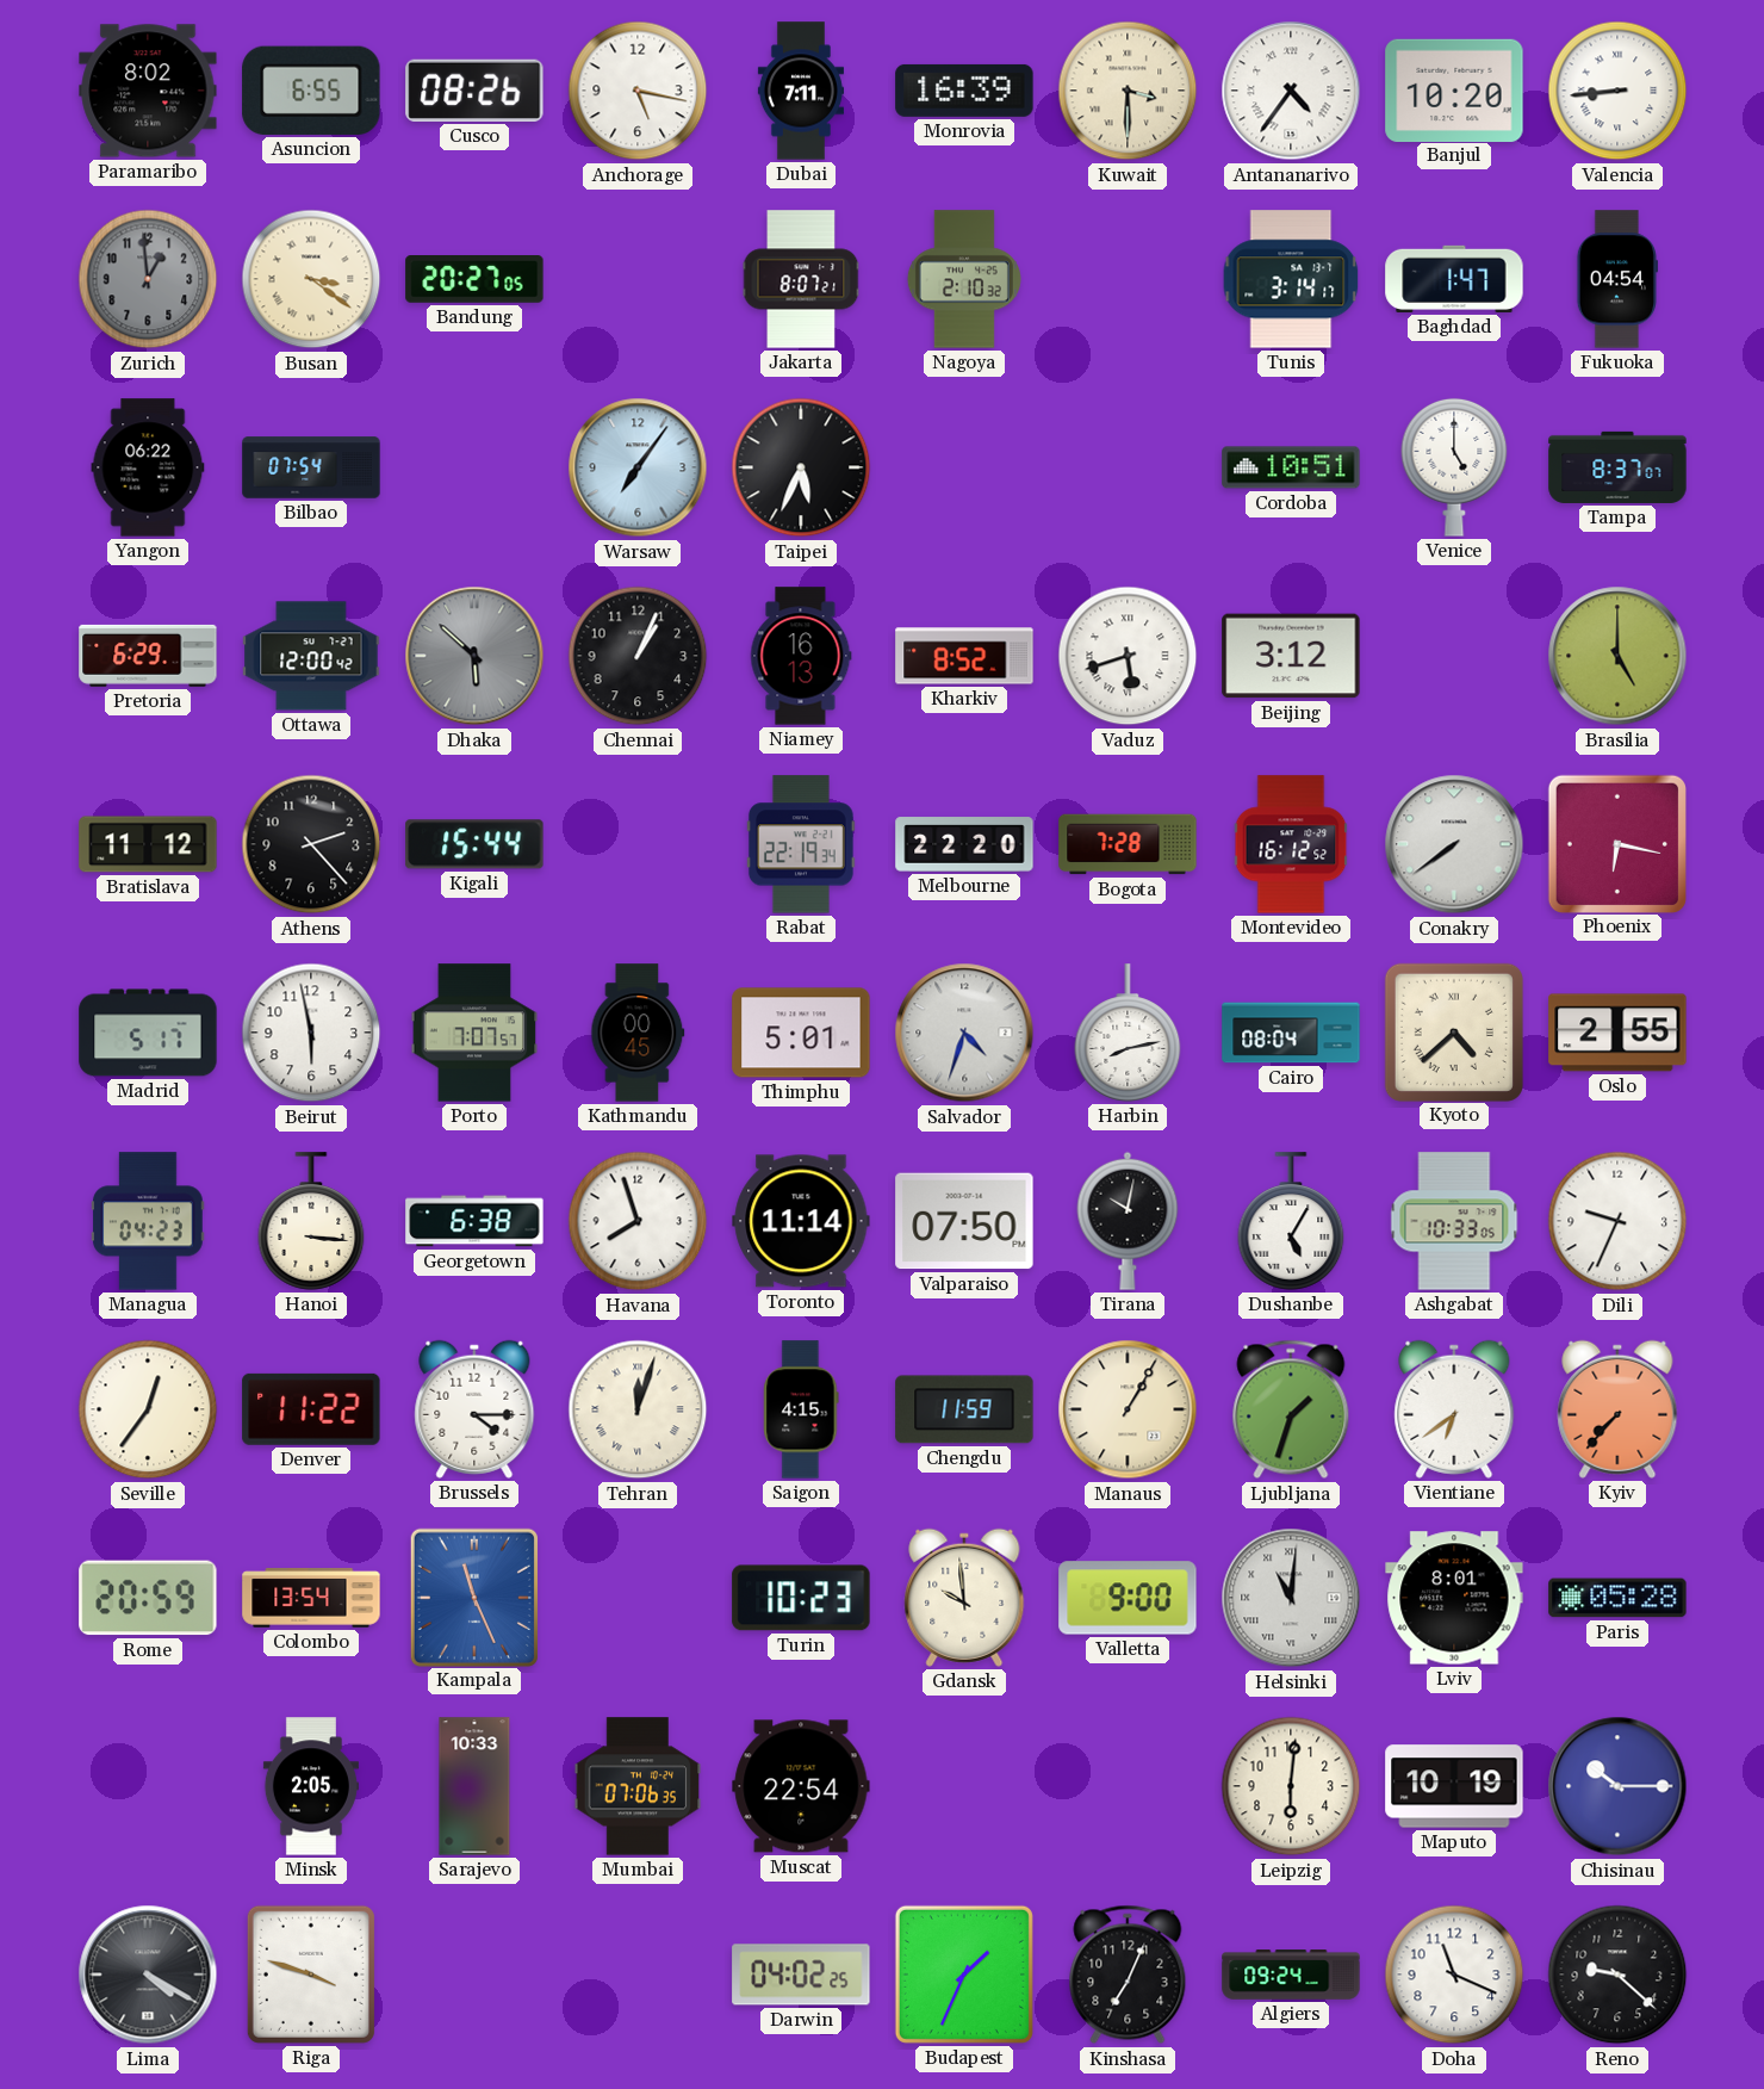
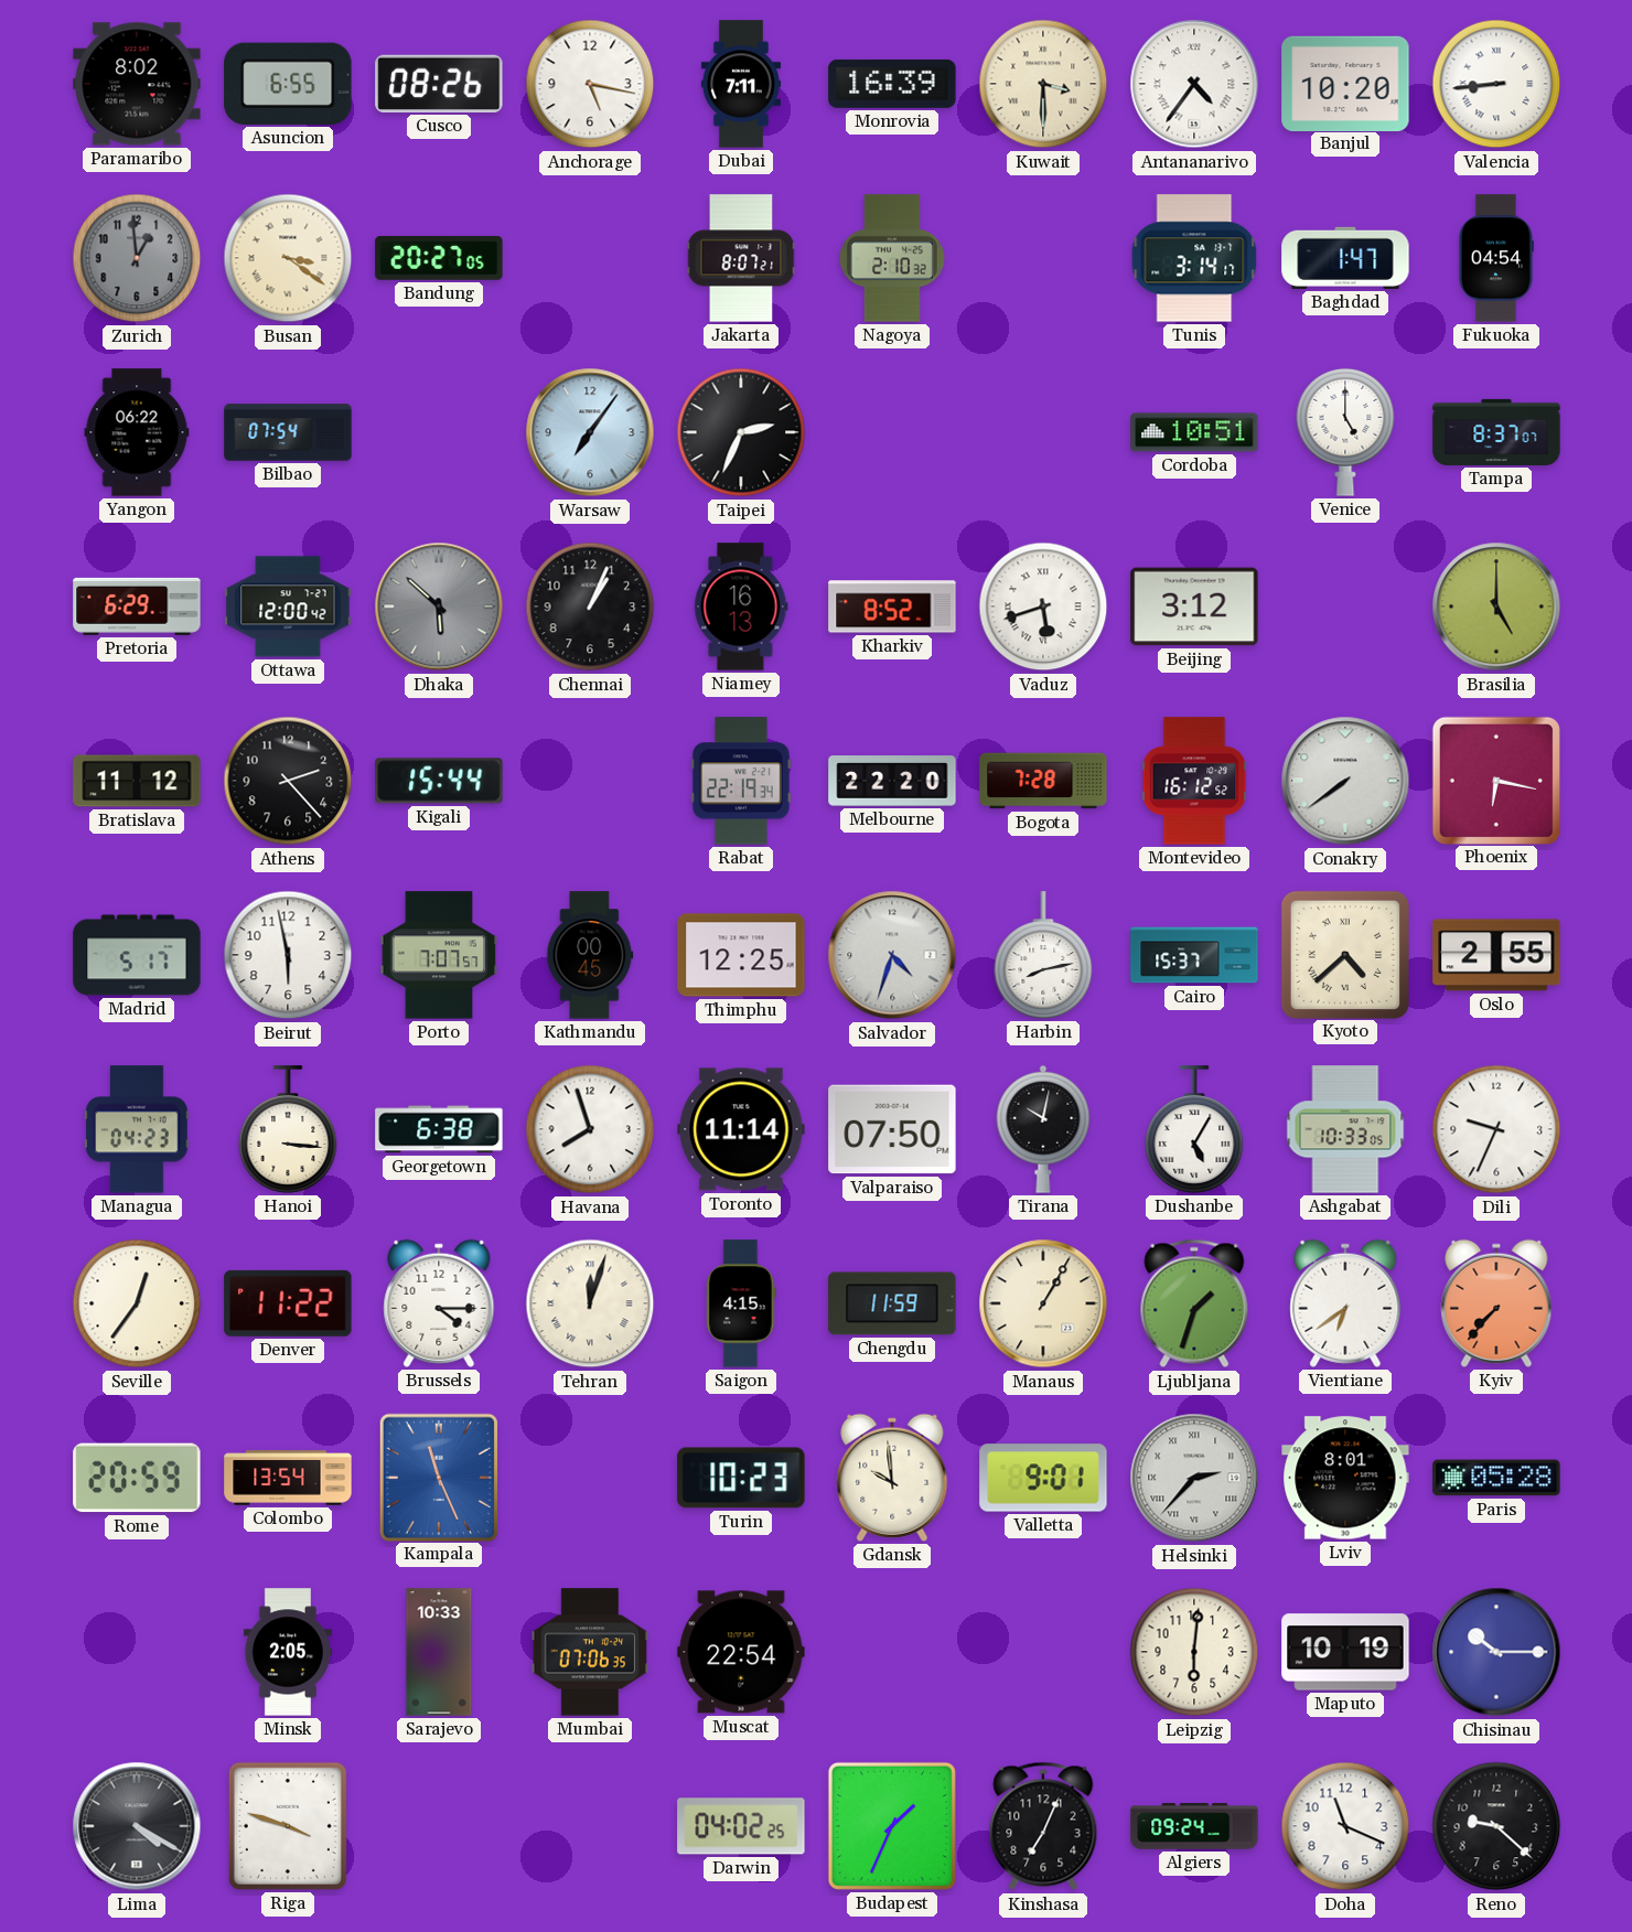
Taipei: 5:34 -> 2:34 (741, 432)
Thimphu: 5:01 -> 12:25 (741, 955)
Cairo: 08:04 -> 15:37 (1194, 955)
Valletta: 9:00 -> 9:01 (1043, 1478)
Helsinki: 11:01 -> 2:37 (1194, 1478)
